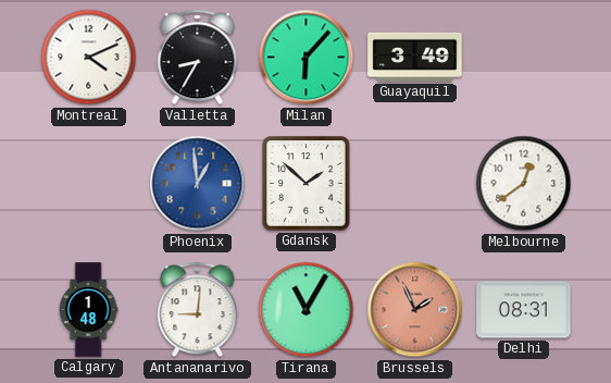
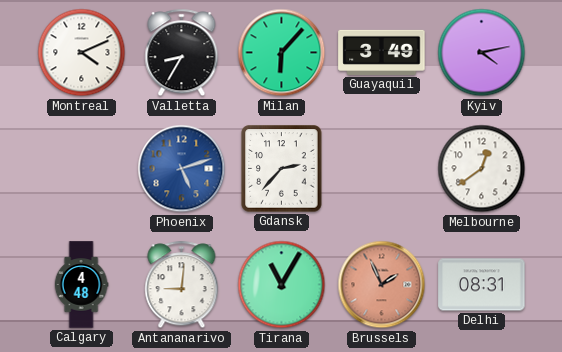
Kyiv: none -> 4:13 (482, 53)
Phoenix: 12:59 -> 5:12 (182, 169)
Gdansk: 1:52 -> 2:37 (282, 169)
Calgary: 1:48 -> 4:48 (81, 285)
